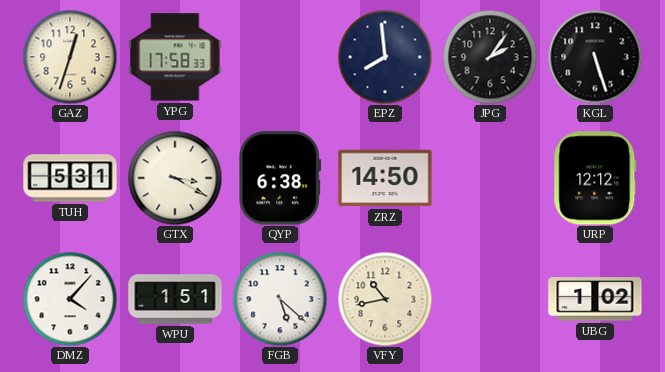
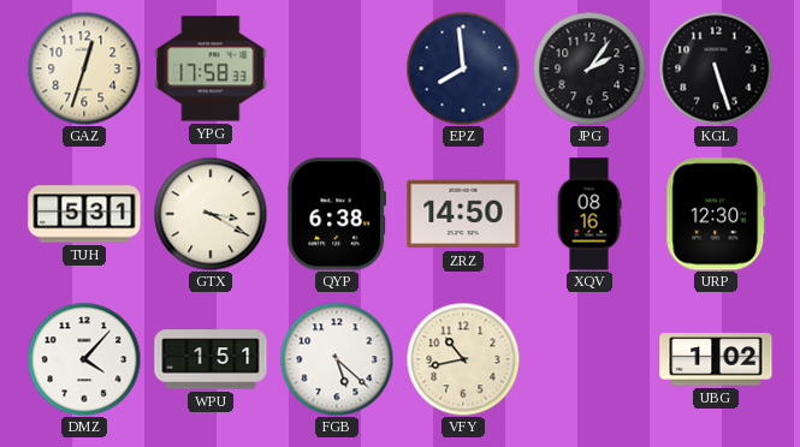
XQV: none -> 08:16 (589, 214)
URP: 12:12 -> 12:30 (716, 214)
